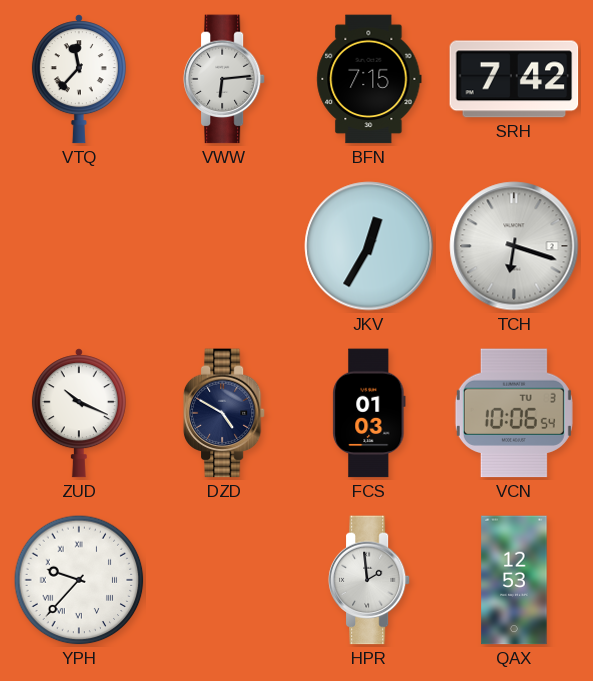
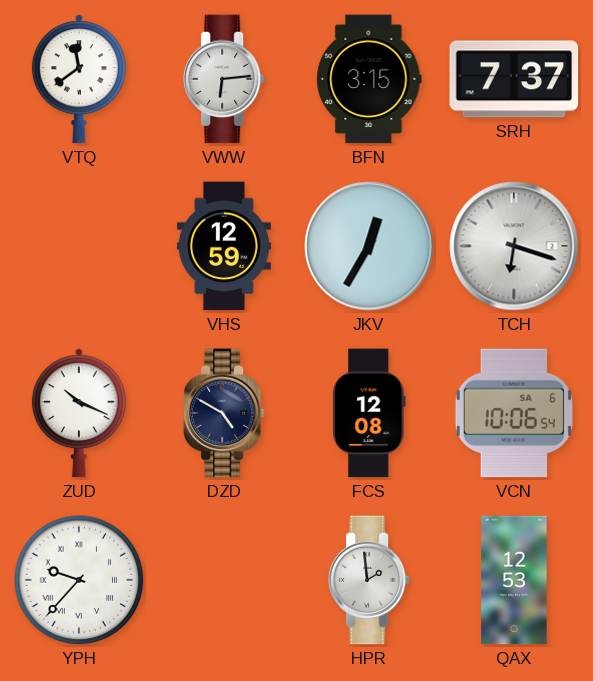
VTQ: 11:37 -> 11:39 (79, 79)
BFN: 7:15 -> 3:15 (369, 79)
SRH: 7:42 -> 7:37 (514, 79)
VHS: none -> 12:59 (224, 246)
FCS: 01:03 -> 12:08 (369, 413)
VCN date: TU 3 -> SA 6 (514, 413)
